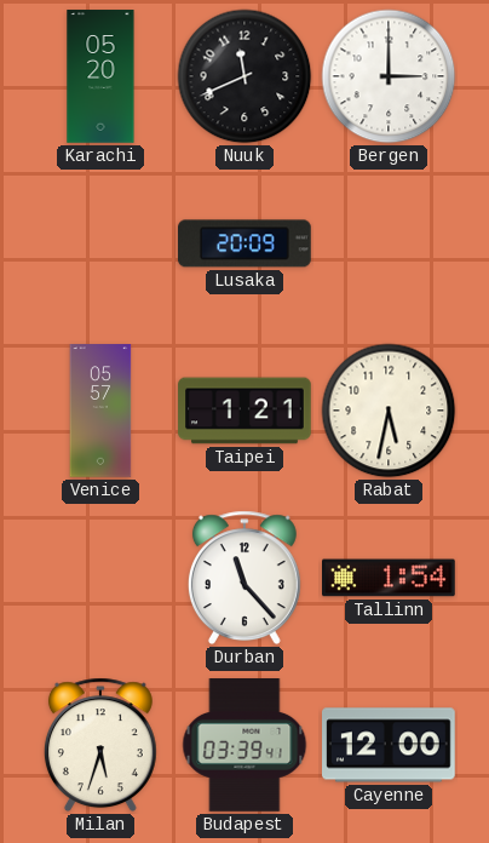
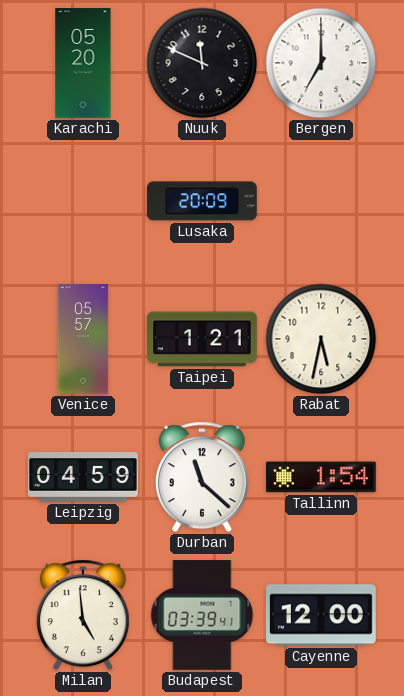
Nuuk: 11:41 -> 11:49 (202, 63)
Bergen: 3:00 -> 7:00 (321, 63)
Leipzig: none -> 04:59 (83, 477)
Durban: 11:23 -> 11:22 (202, 477)
Milan: 5:33 -> 4:59 (83, 615)
